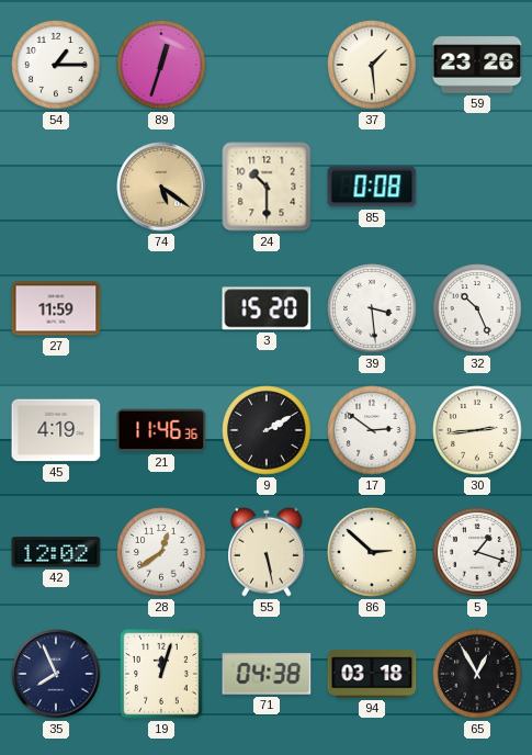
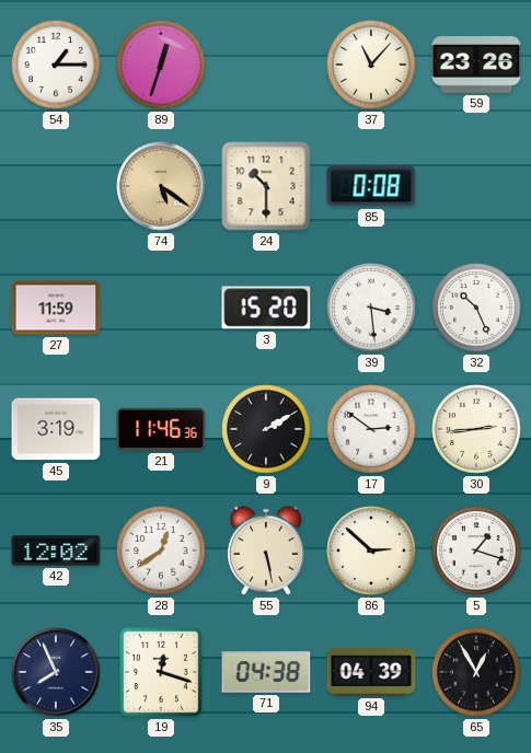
37: 1:29 -> 11:07 (371, 65)
45: 4:19 -> 3:19 (56, 429)
19: 12:03 -> 12:18 (162, 673)
94: 03:18 -> 04:39 (371, 672)
